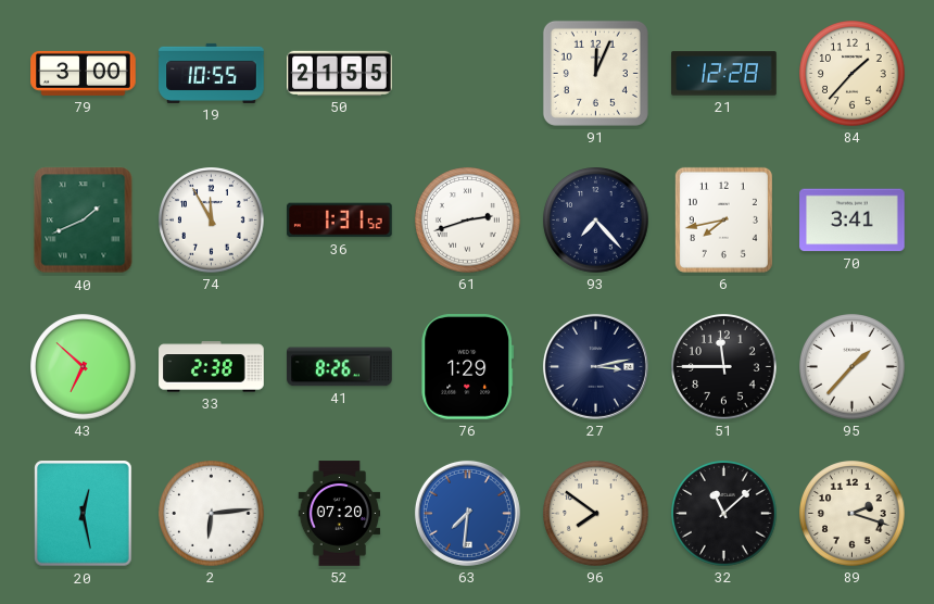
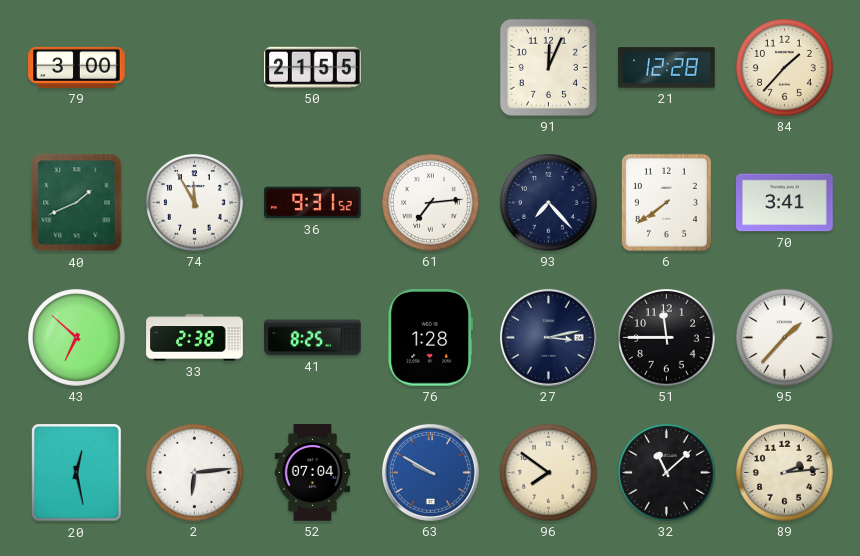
19: 10:55 -> none (212, 73)
36: 1:31 -> 9:31 (313, 203)
61: 2:42 -> 7:14 (431, 203)
6: 7:43 -> 7:39 (666, 202)
41: 8:26 -> 8:25 (313, 338)
76: 1:29 -> 1:28 (431, 338)
52: 07:20 -> 07:04 (313, 473)
63: 7:31 -> 9:50 (430, 472)
89: 2:18 -> 2:14 (785, 473)
